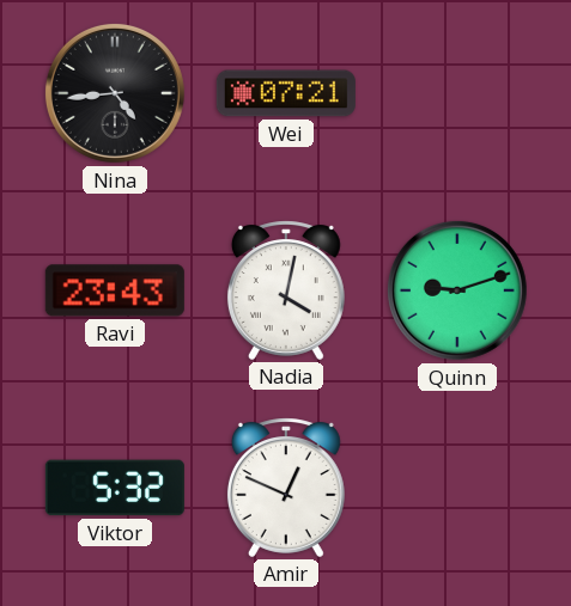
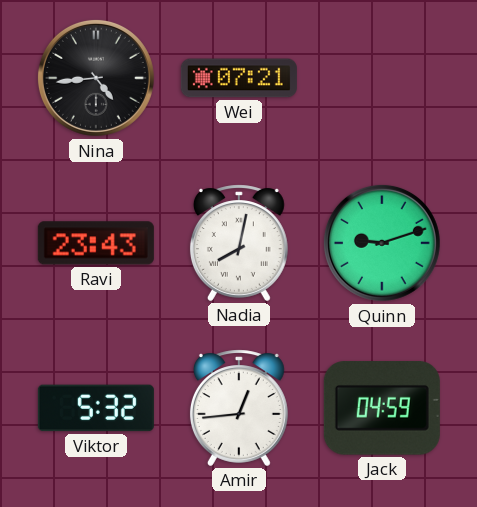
Nadia: 4:02 -> 8:02 (239, 243)
Amir: 12:49 -> 12:44 (239, 408)
Jack: none -> 04:59 (382, 408)
